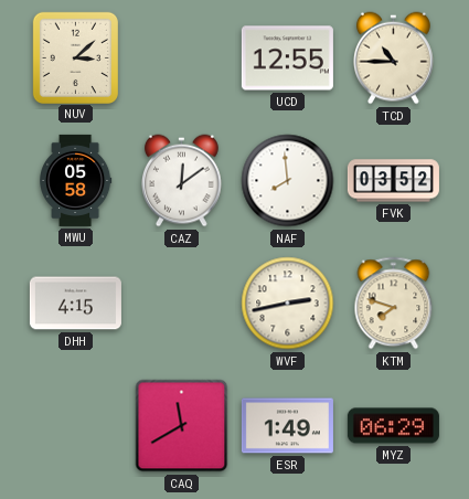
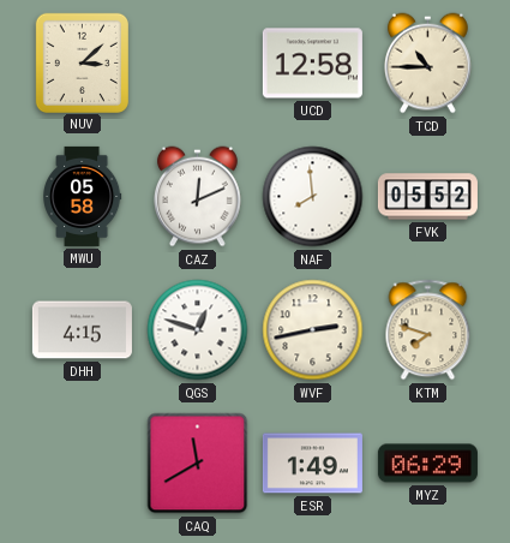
UCD: 12:55 -> 12:58 (312, 64)
CAZ: 12:09 -> 12:11 (198, 197)
FVK: 03:52 -> 05:52 (427, 197)
QGS: none -> 12:48 (198, 330)
